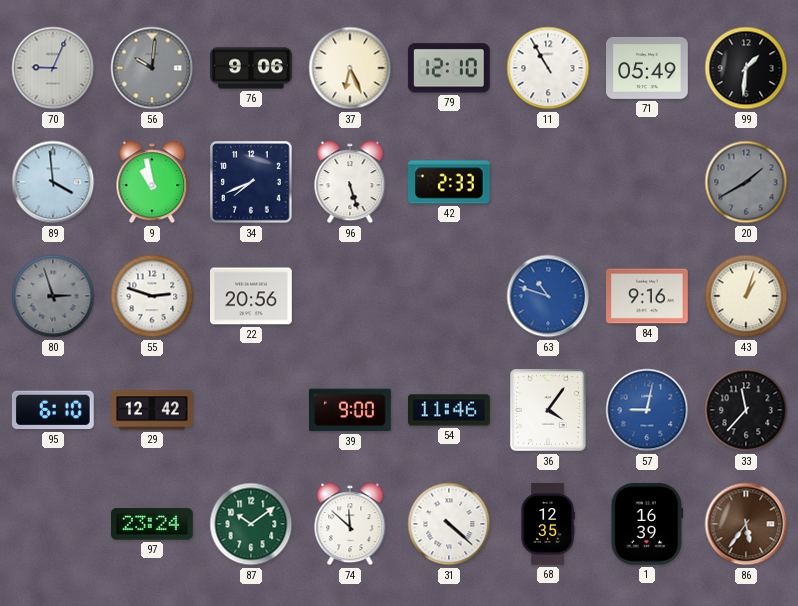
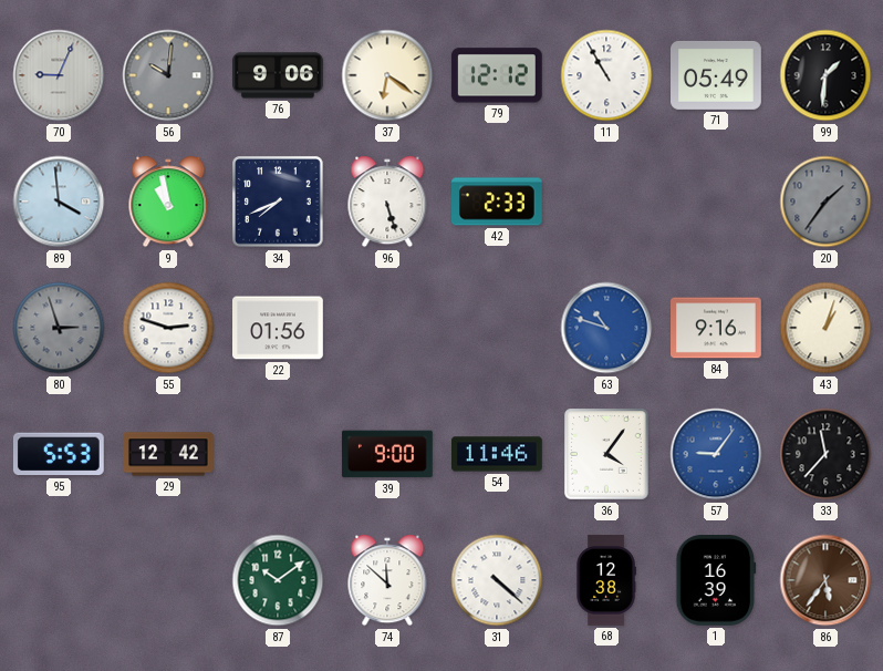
37: 6:26 -> 6:21 (387, 75)
79: 12:10 -> 12:12 (497, 75)
20: 1:40 -> 1:36 (825, 202)
22: 20:56 -> 01:56 (279, 328)
95: 6:10 -> 5:53 (59, 454)
57: 9:02 -> 9:06 (716, 454)
97: 23:24 -> none (152, 524)
68: 12:35 -> 12:38 (606, 580)
